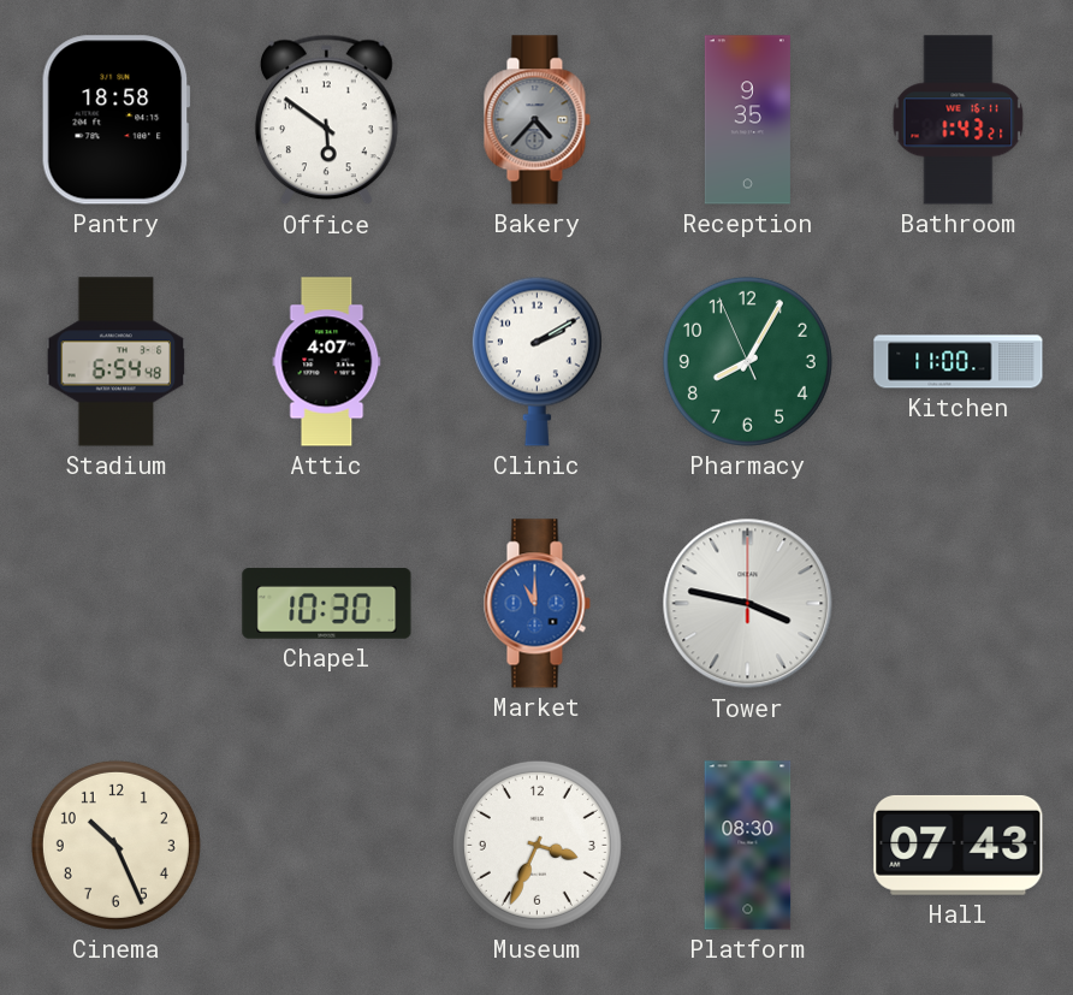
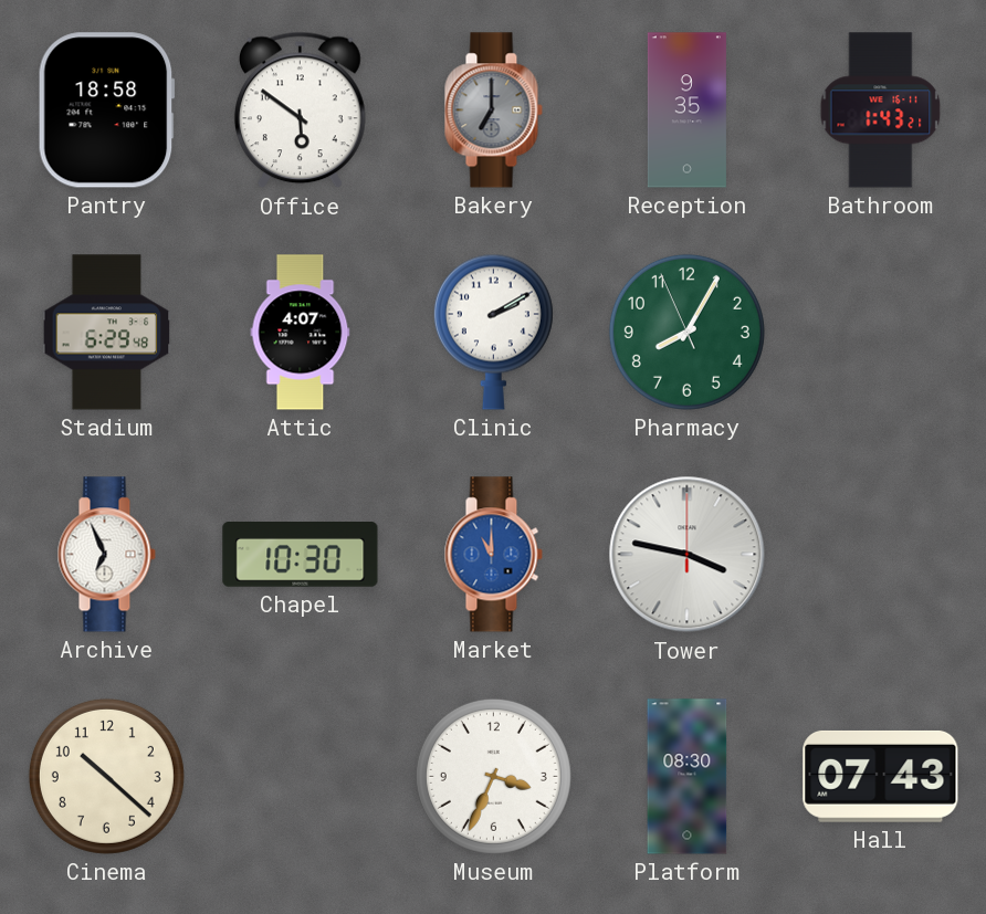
Bakery: 4:37 -> 7:00 (493, 111)
Stadium: 6:54 -> 6:29 (107, 333)
Kitchen: 11:00 -> none (959, 362)
Archive: none -> 6:56 (106, 555)
Cinema: 10:26 -> 10:22 (106, 776)
